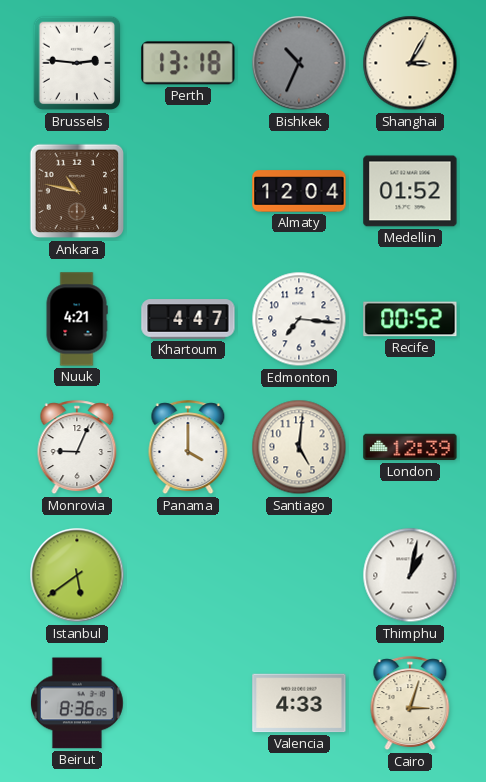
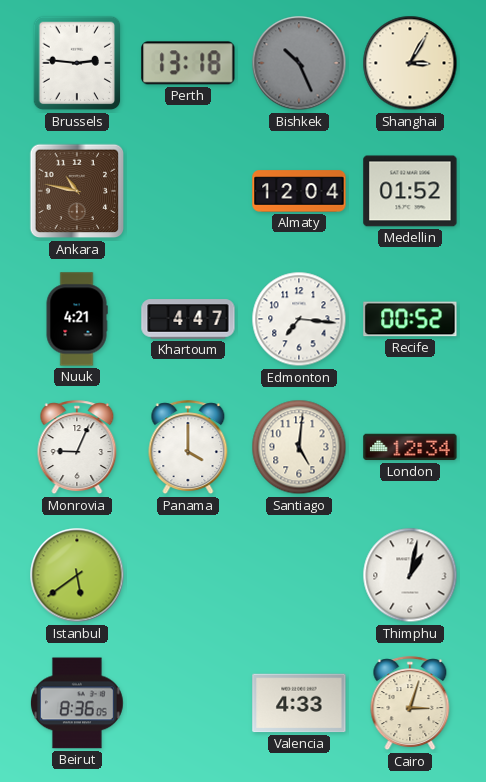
Bishkek: 10:34 -> 10:26 (299, 63)
London: 12:39 -> 12:34 (410, 447)
